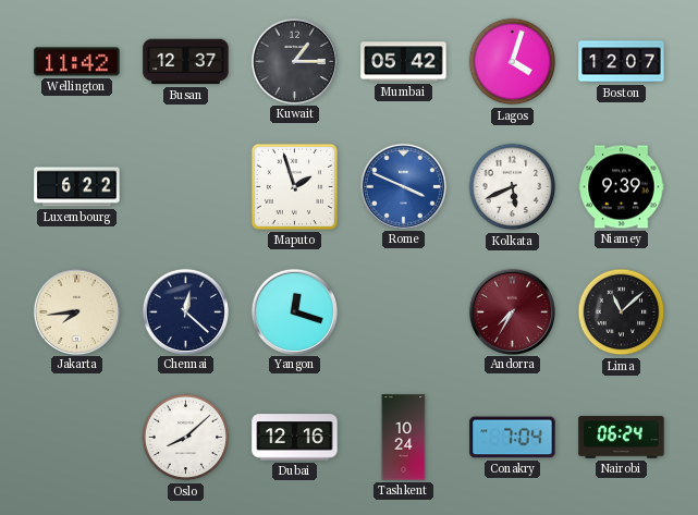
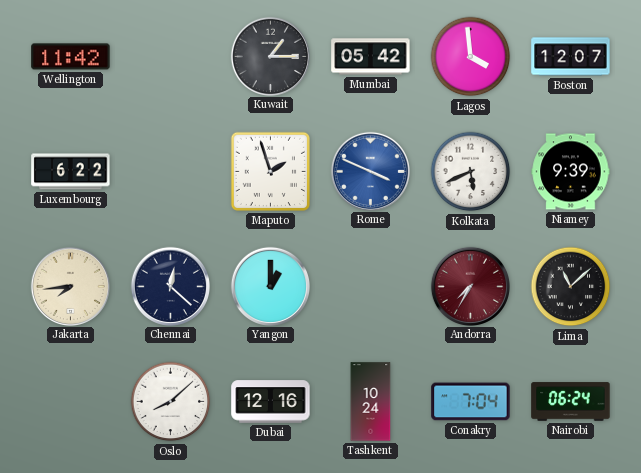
Busan: 12:37 -> none (186, 62)
Lagos: 4:03 -> 3:59 (471, 57)
Yangon: 12:18 -> 1:00 (270, 286)
